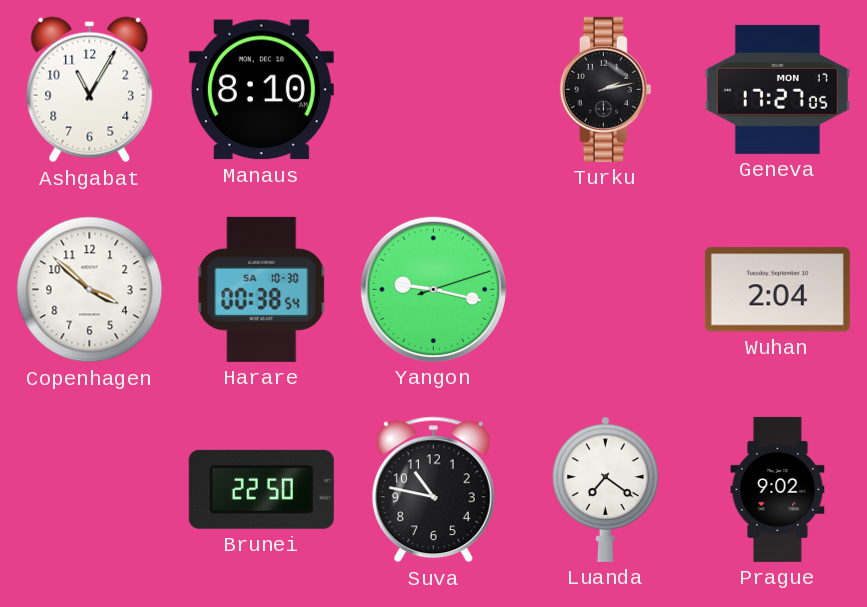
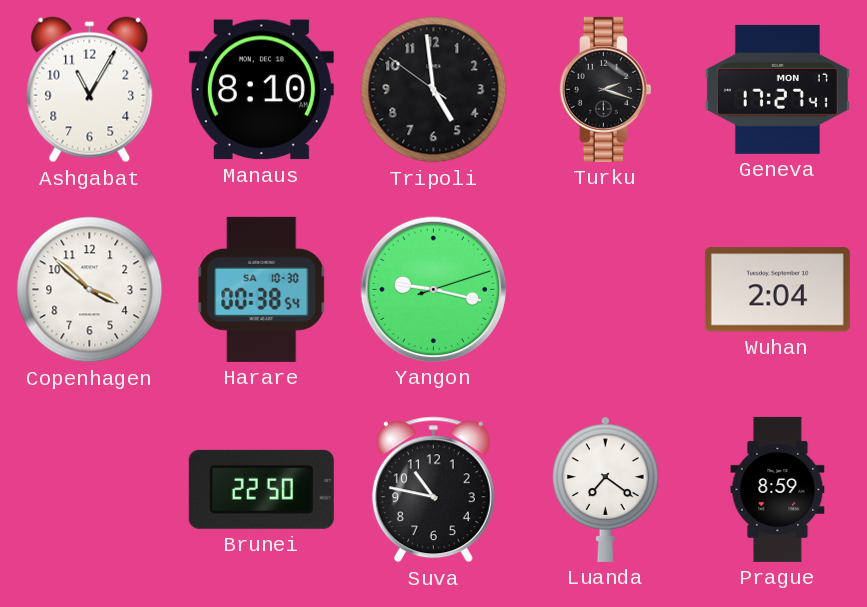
Tripoli: none -> 4:58 (434, 90)
Turku: 2:13 -> 2:18 (605, 89)
Geneva: 17:27:05 -> 17:27:41 (777, 89)
Prague: 9:02 -> 8:59 (778, 489)
